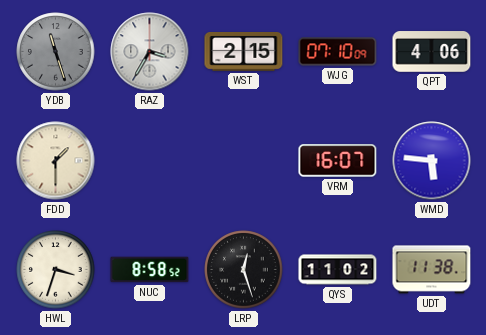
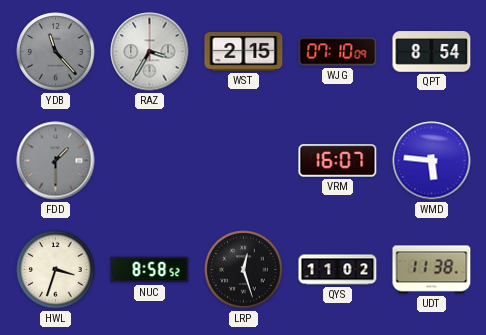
YDB: 11:27 -> 11:23 (56, 52)
QPT: 4:06 -> 8:54 (432, 52)
FDD dial: cream -> grey (56, 161)
